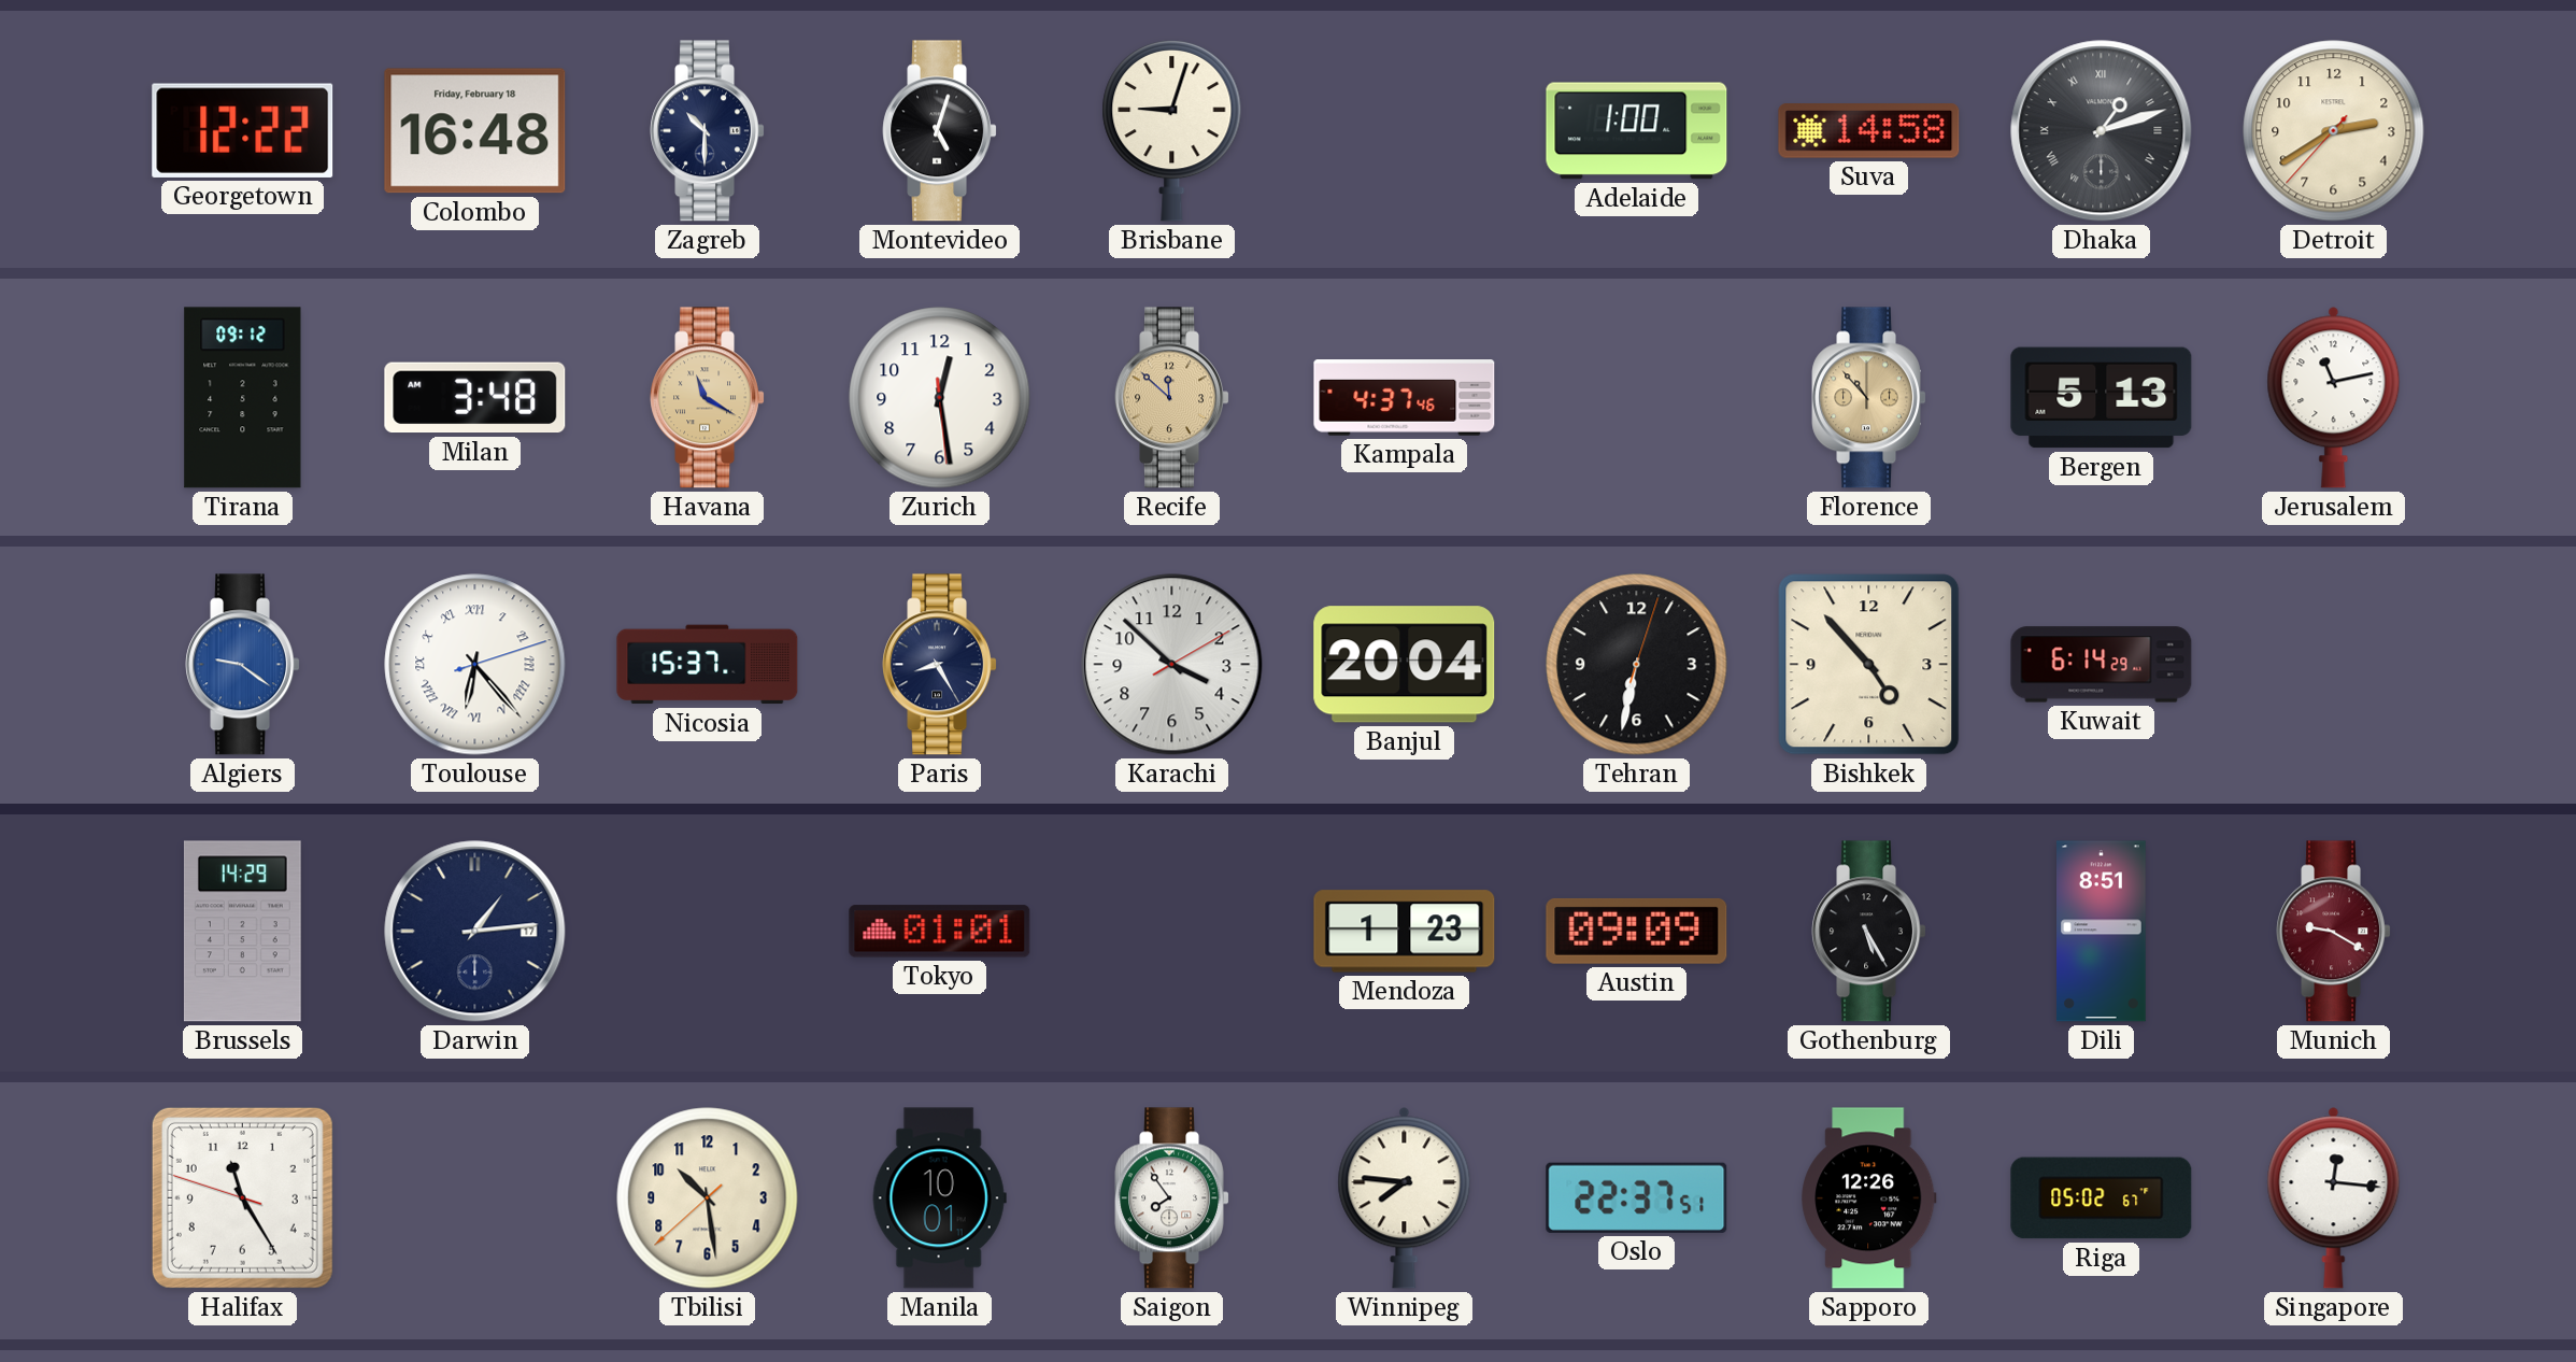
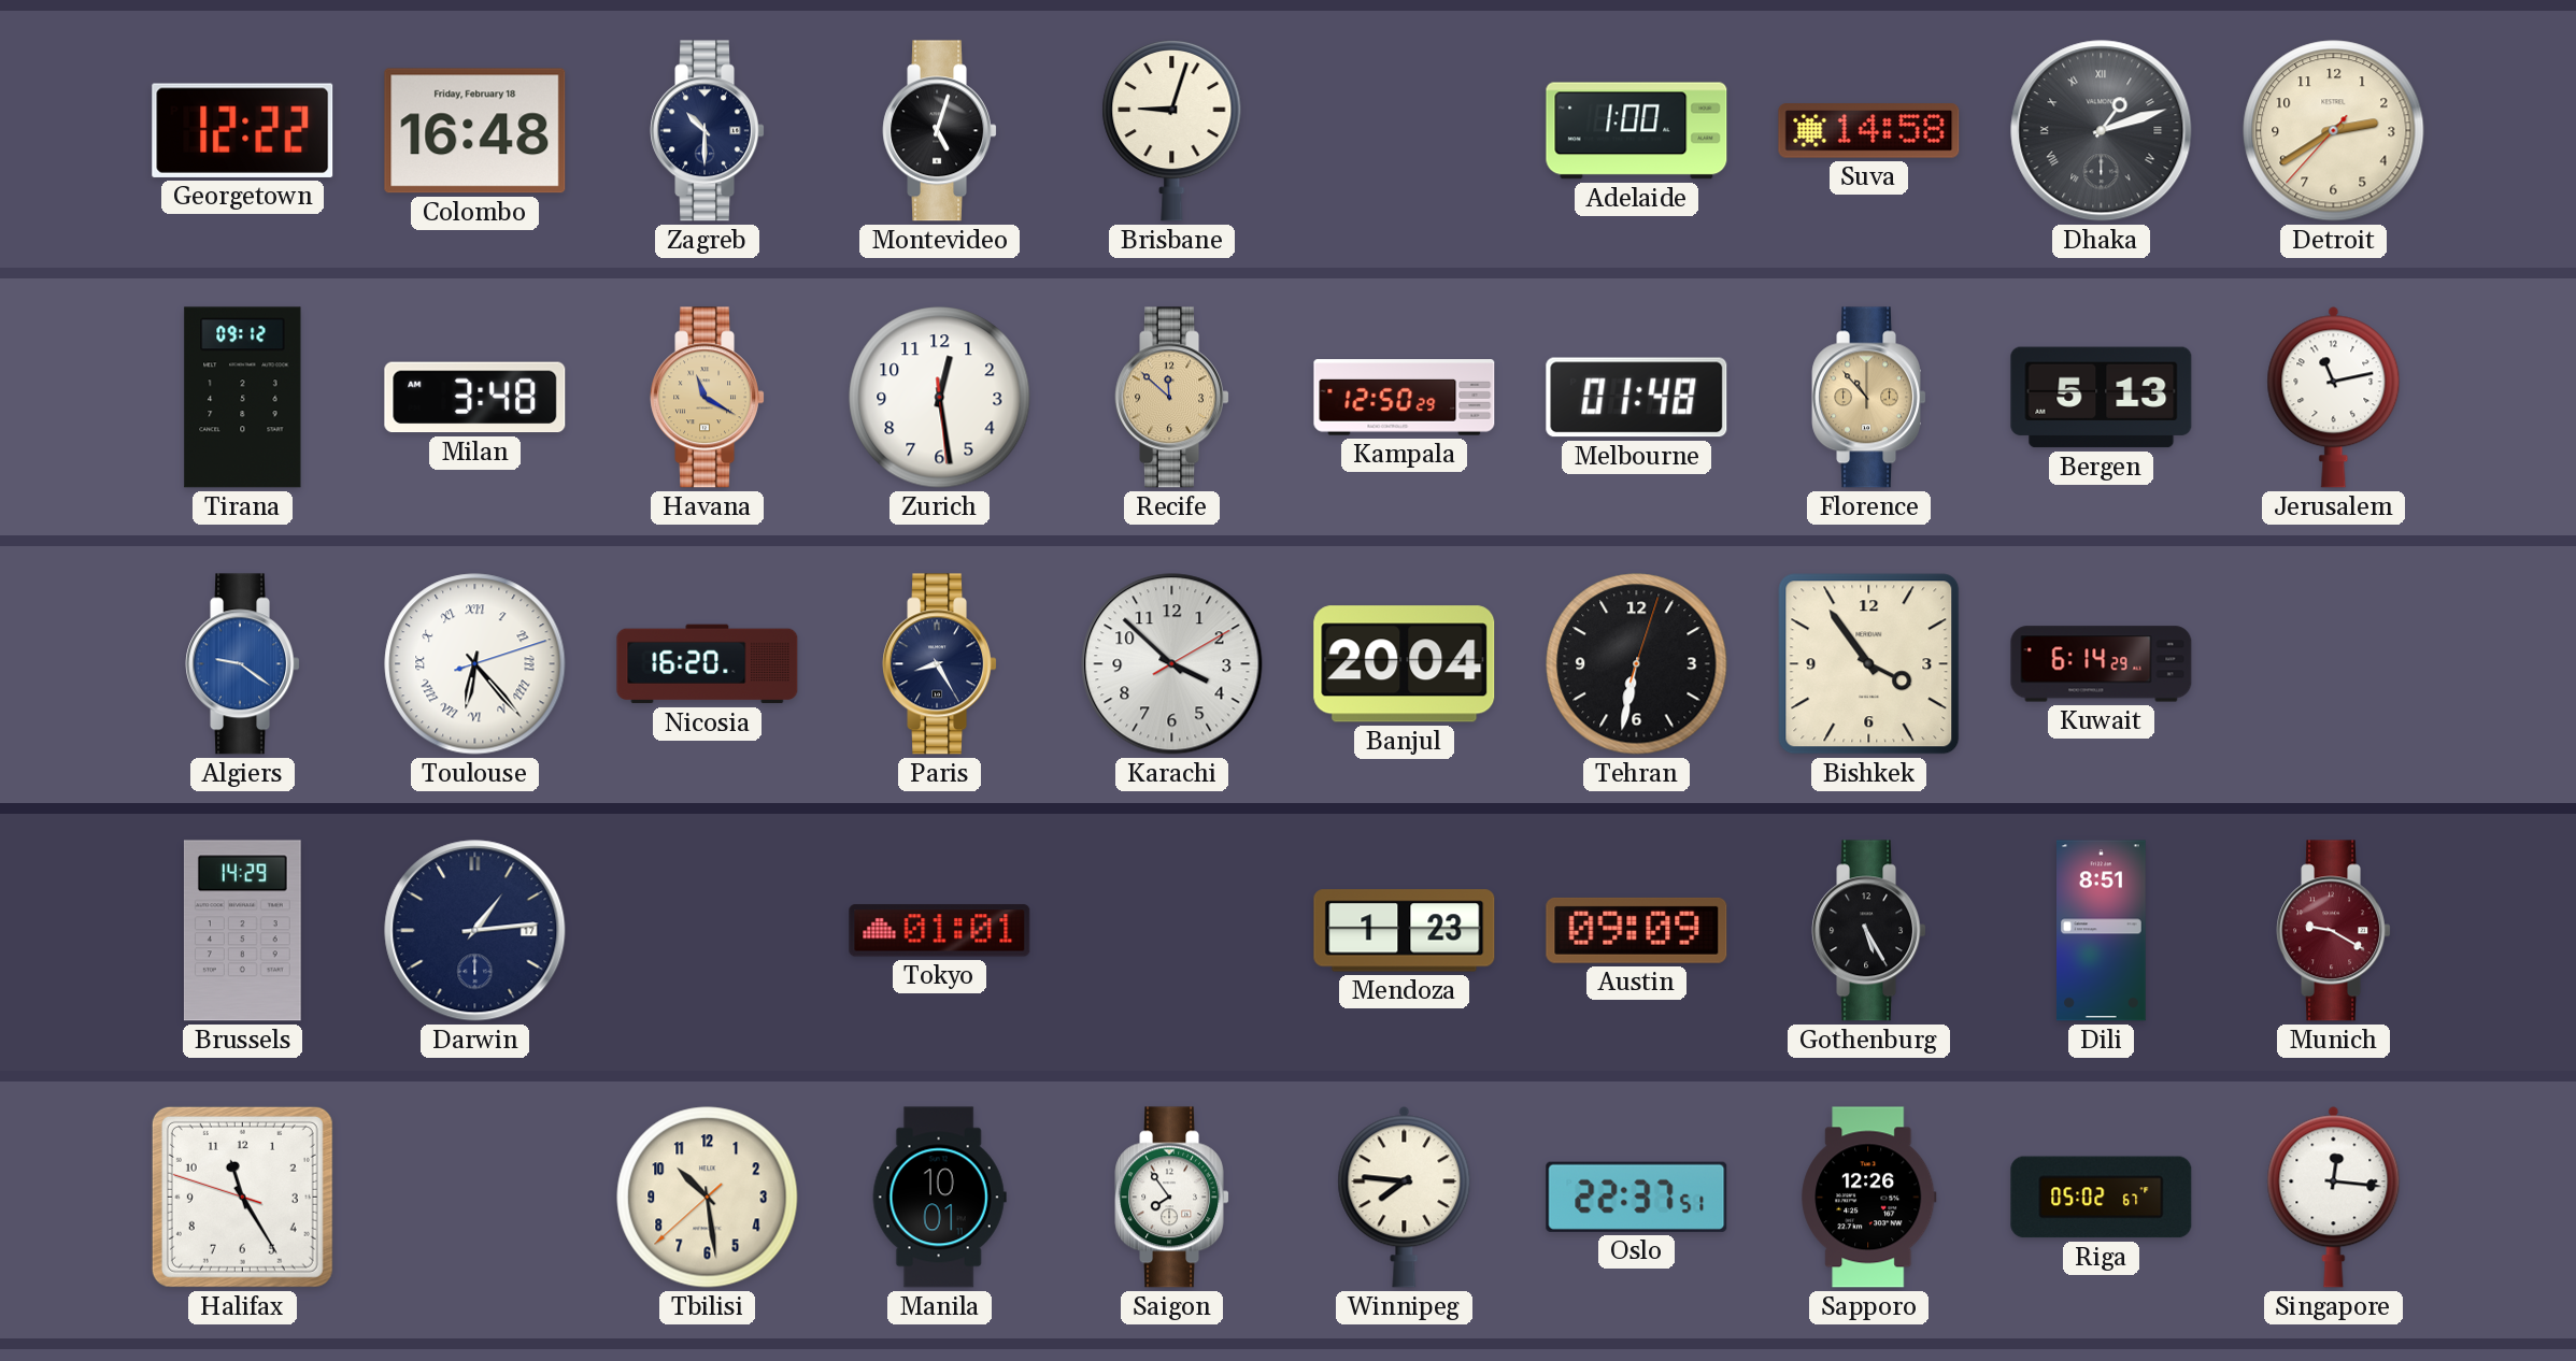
Kampala: 4:37 -> 12:50 (1405, 398)
Melbourne: none -> 01:48 (1637, 398)
Nicosia: 15:37 -> 16:20 (708, 664)
Bishkek: 4:53 -> 3:54 (1869, 664)
